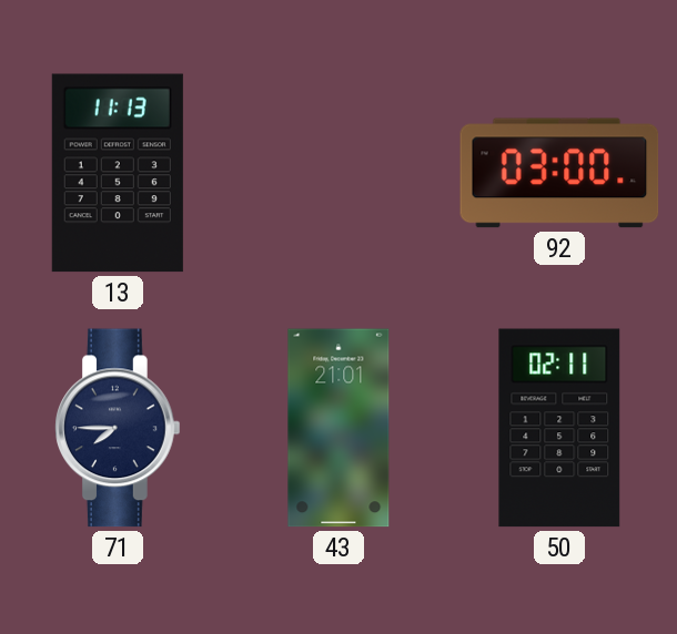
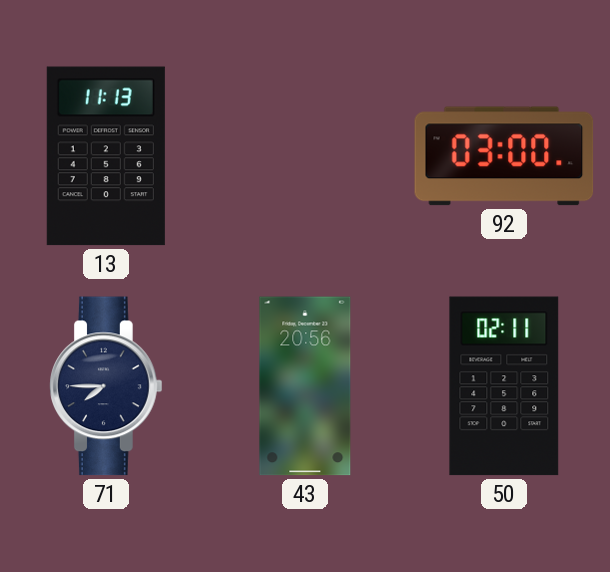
43: 21:01 -> 20:56 (305, 386)
